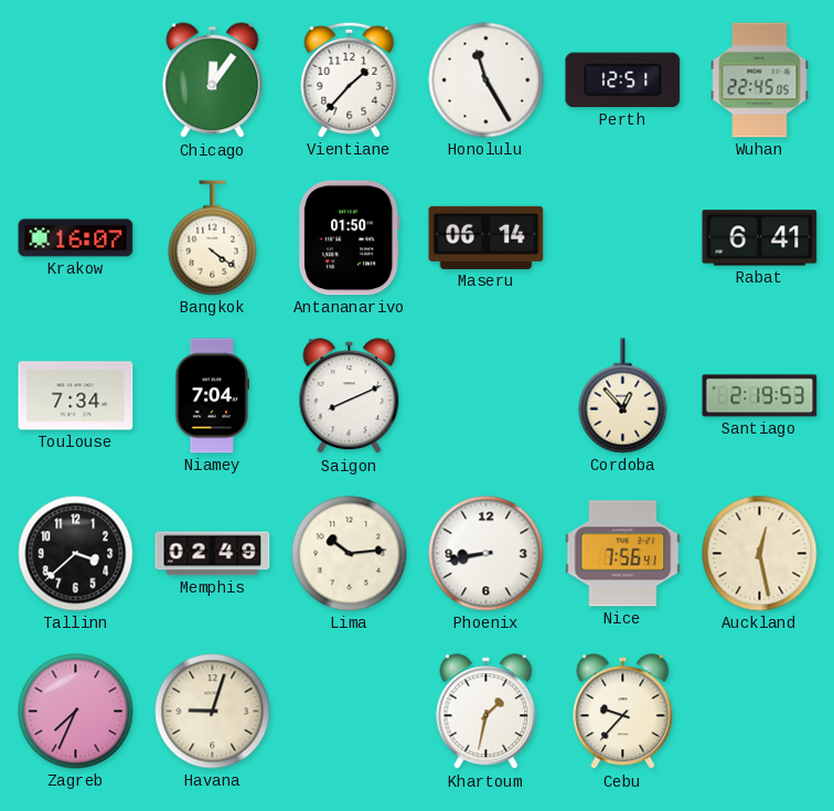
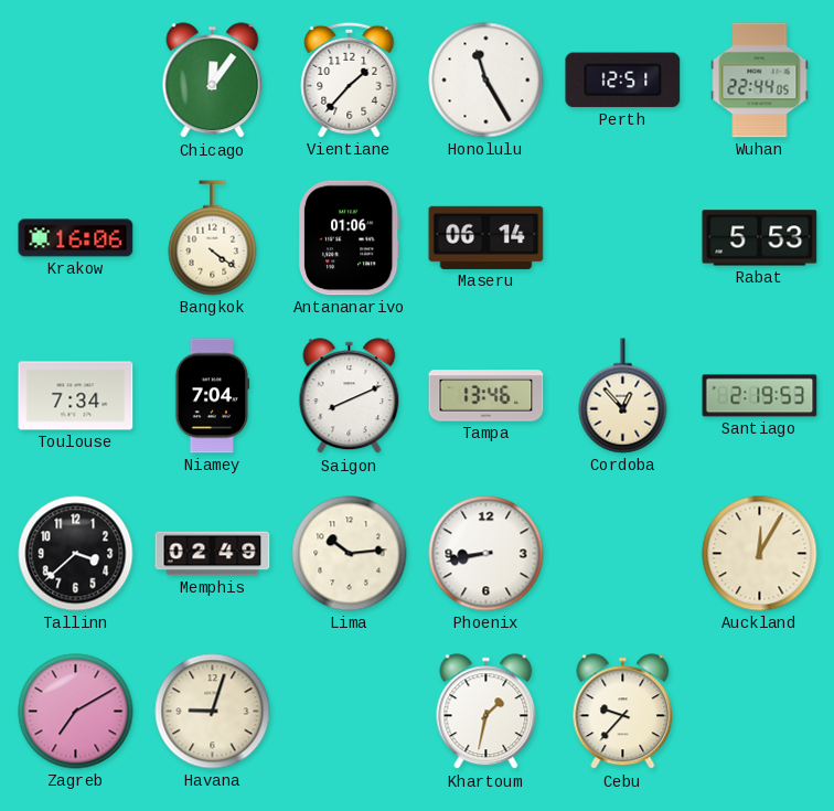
Wuhan: 22:45 -> 22:44 (760, 81)
Krakow: 16:07 -> 16:06 (76, 238)
Antananarivo: 01:50 -> 01:06 (349, 238)
Rabat: 6:41 -> 5:53 (760, 238)
Tampa: none -> 13:46 (487, 396)
Nice: 7:56 -> none (623, 554)
Auckland: 12:28 -> 12:05 (760, 554)
Zagreb: 7:34 -> 7:10 (76, 712)
